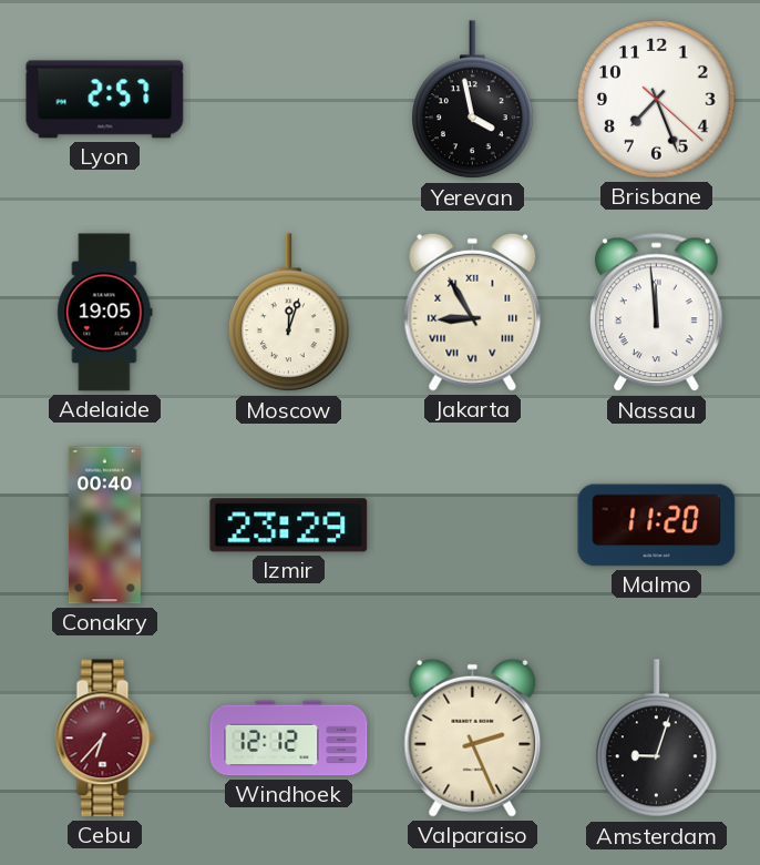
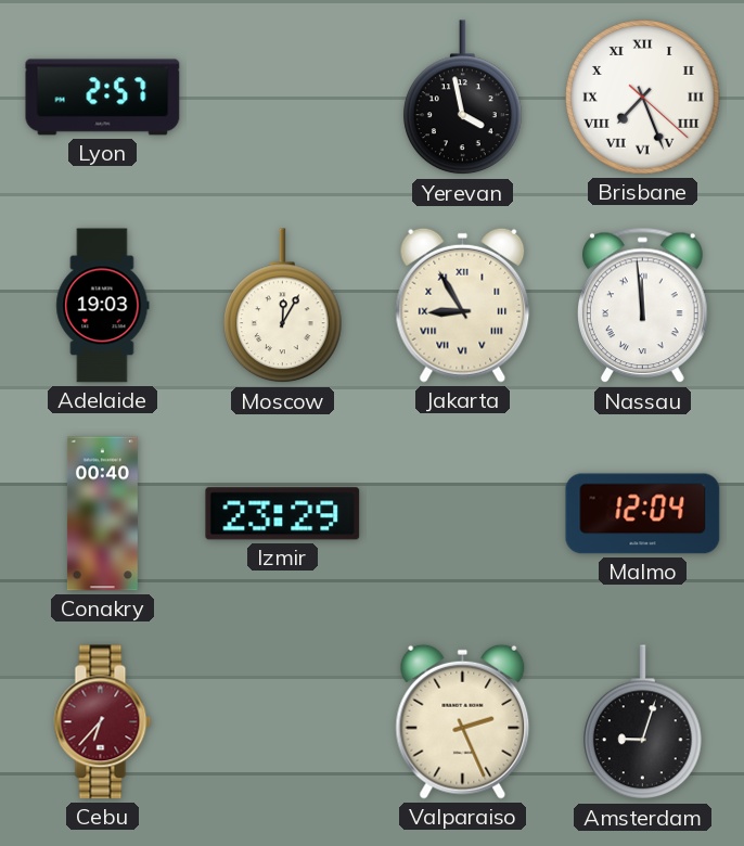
Brisbane numerals: Arabic -> Roman (643, 98)
Adelaide: 19:05 -> 19:03 (103, 306)
Moscow: 12:03 -> 12:05 (283, 306)
Malmo: 11:20 -> 12:04 (643, 514)
Windhoek: 12:12 -> none (289, 739)
